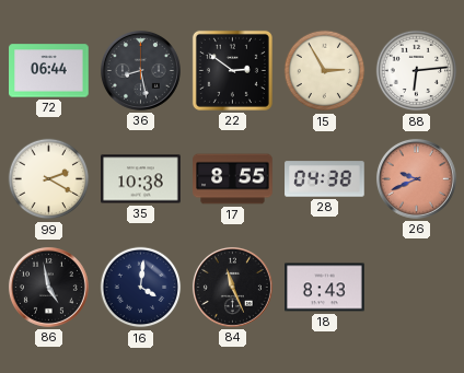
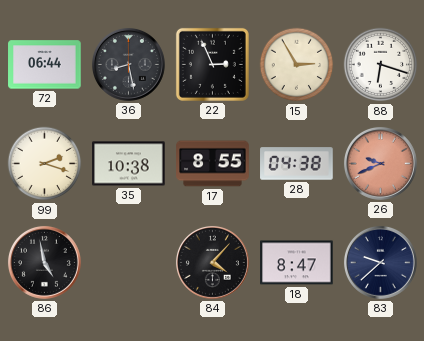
22: 2:51 -> 2:56 (212, 64)
88: 6:14 -> 6:18 (381, 65)
99: 2:20 -> 2:18 (45, 164)
16: 4:01 -> none (141, 288)
84: 11:26 -> 4:07 (212, 262)
18: 8:43 -> 8:47 (297, 263)
83: none -> 9:38 (380, 262)
